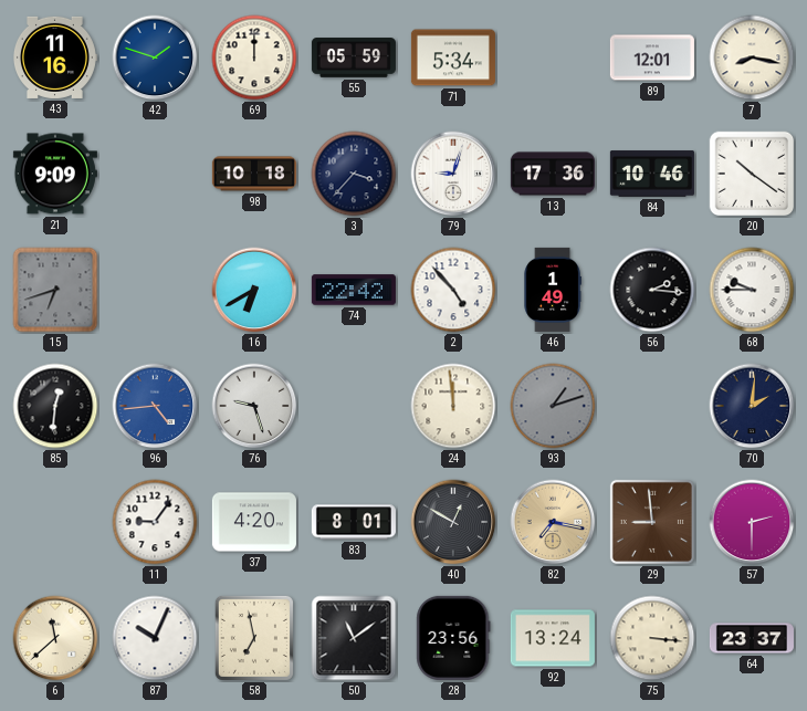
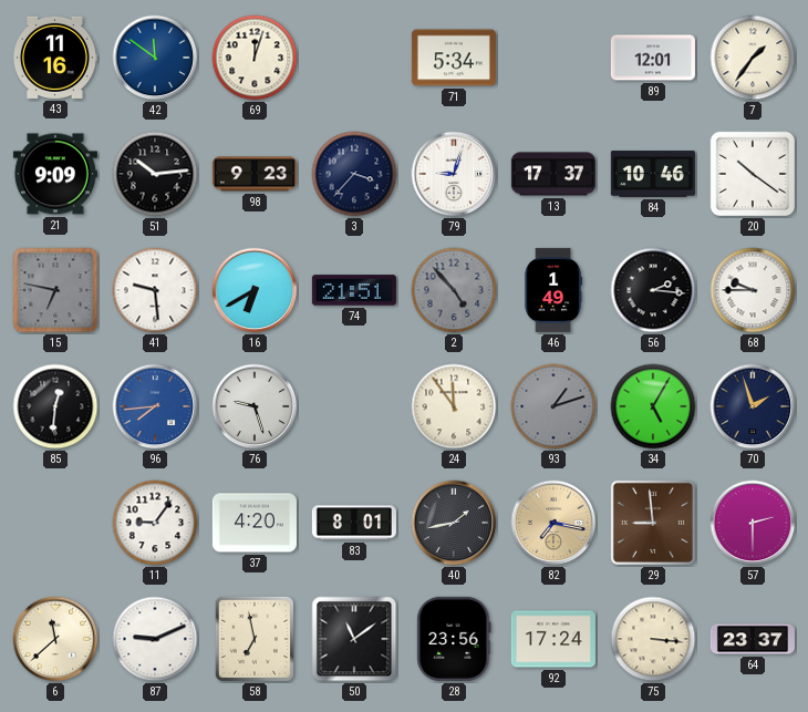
42: 1:48 -> 11:51 (155, 58)
69: 12:00 -> 12:03 (255, 58)
55: 05:59 -> none (354, 57)
7: 8:17 -> 1:36 (753, 58)
51: none -> 10:14 (155, 174)
98: 10:18 -> 9:23 (255, 174)
13: 17:36 -> 17:37 (553, 174)
15: 6:42 -> 6:47 (55, 290)
41: none -> 9:29 (155, 290)
74: 22:42 -> 21:51 (354, 290)
2 dial: white -> grey (454, 290)
96: 4:44 -> 7:44 (155, 406)
24: 11:59 -> 11:54 (454, 406)
34: none -> 5:05 (653, 406)
70: 2:01 -> 1:57 (753, 406)
40: 12:50 -> 1:43 (454, 523)
87: 10:04 -> 9:11 (155, 639)
92: 13:24 -> 17:24 (553, 639)
